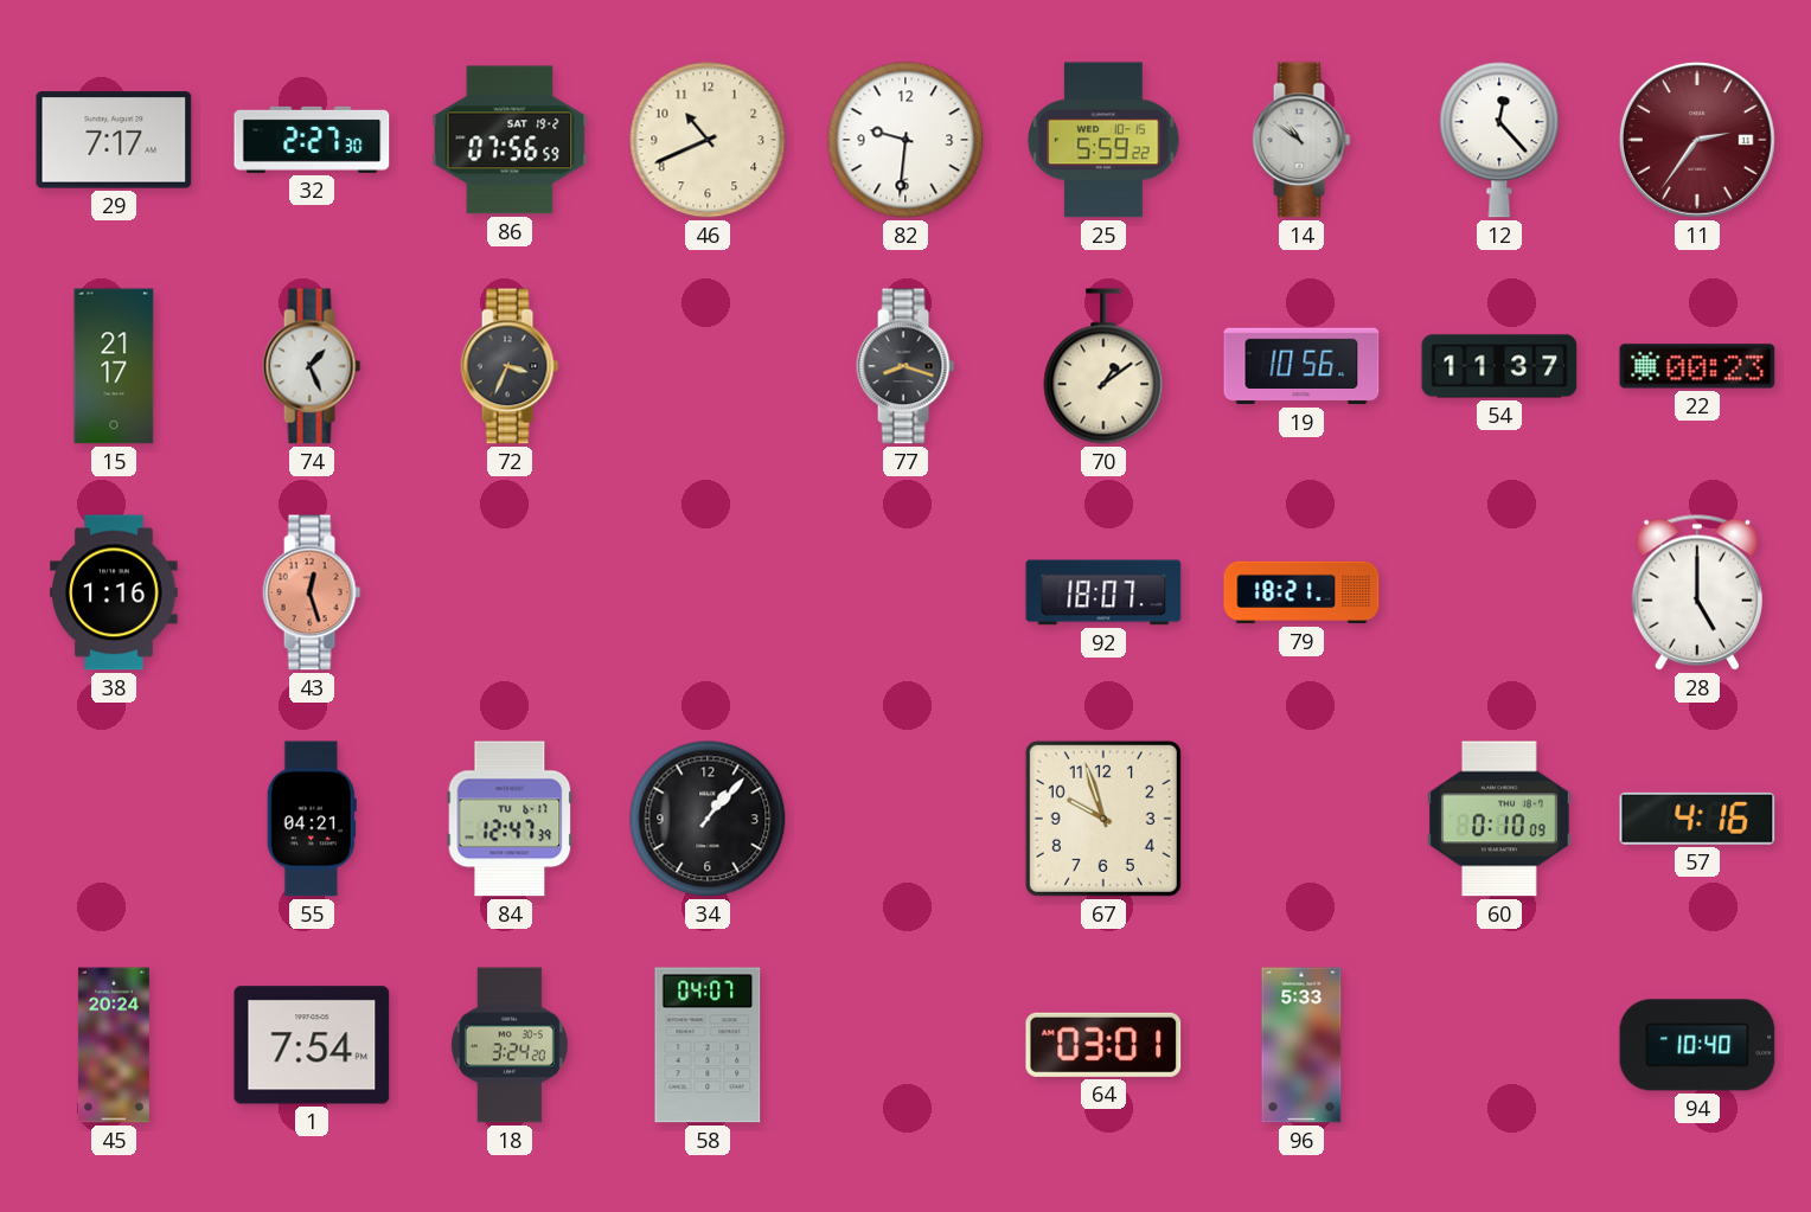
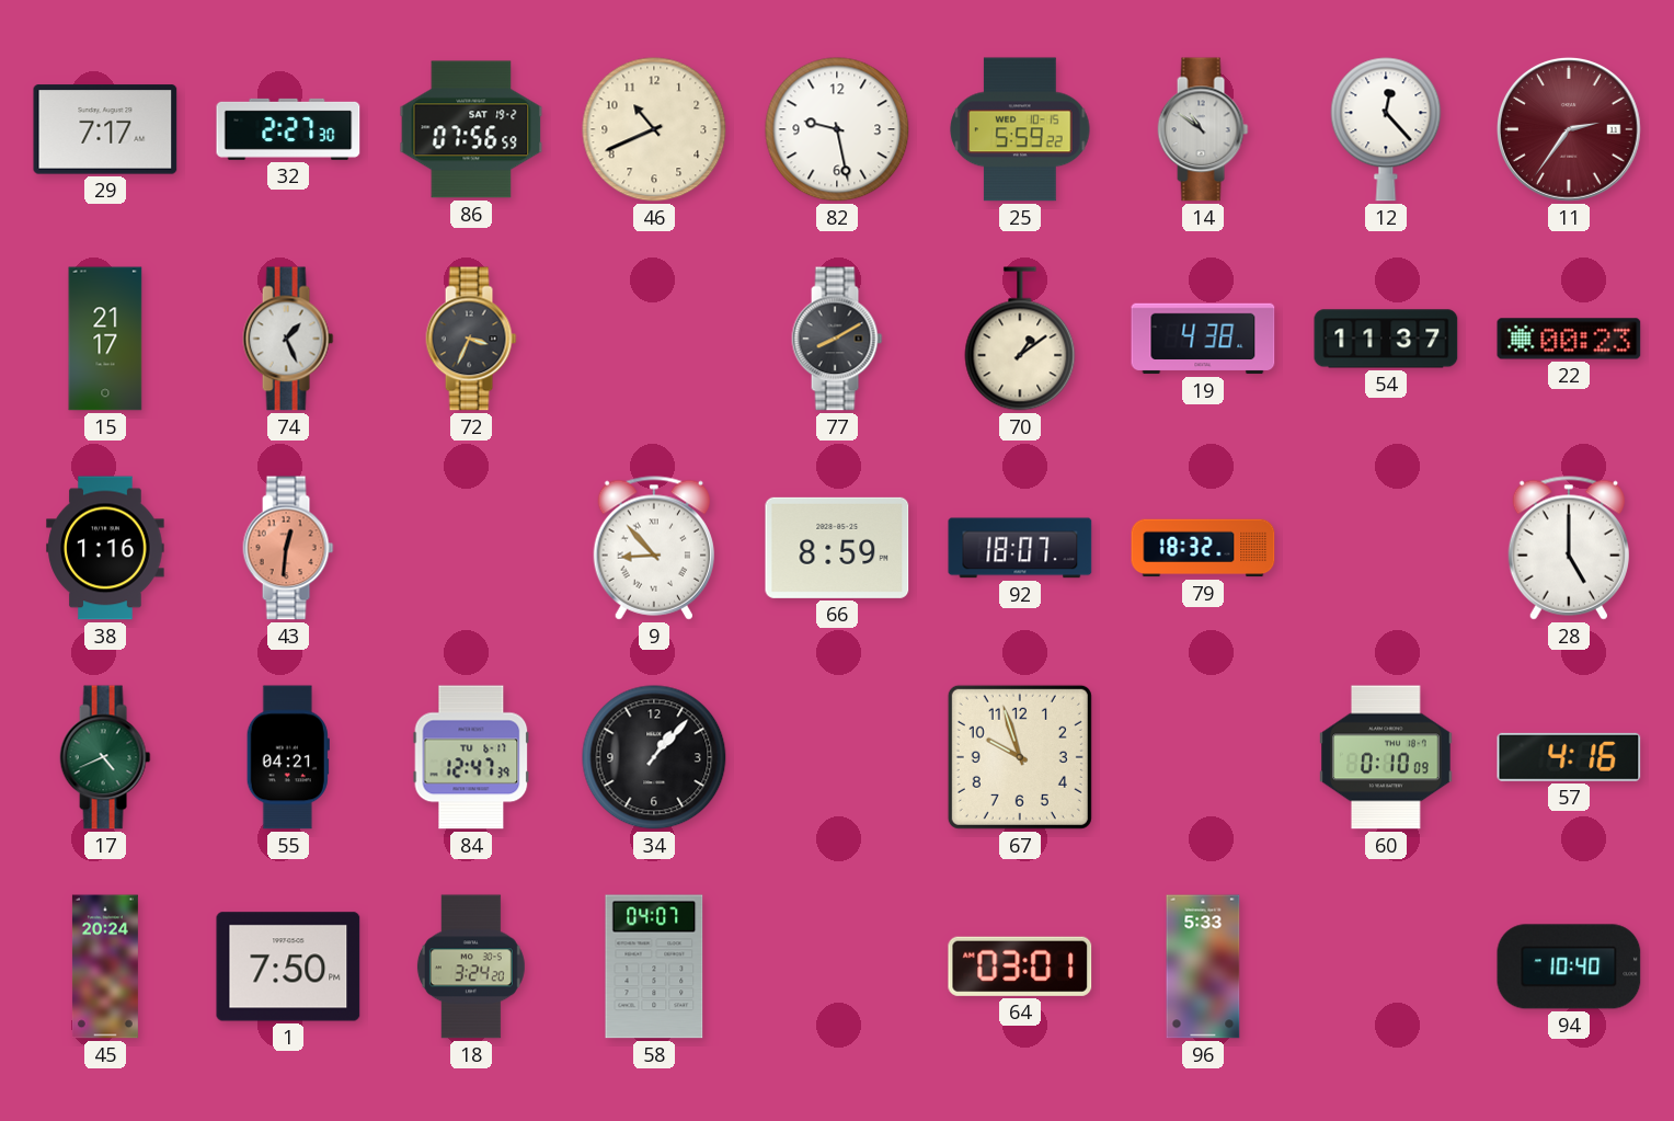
82: 9:31 -> 9:28 (837, 129)
77: 8:18 -> 8:10 (837, 339)
19: 10:56 -> 4:38 (1203, 339)
43: 12:27 -> 12:31 (288, 548)
9: none -> 8:53 (654, 548)
66: none -> 8:59 (837, 548)
79: 18:21 -> 18:32 (1203, 548)
17: none -> 4:41 (105, 757)
1: 7:54 -> 7:50 (288, 966)
